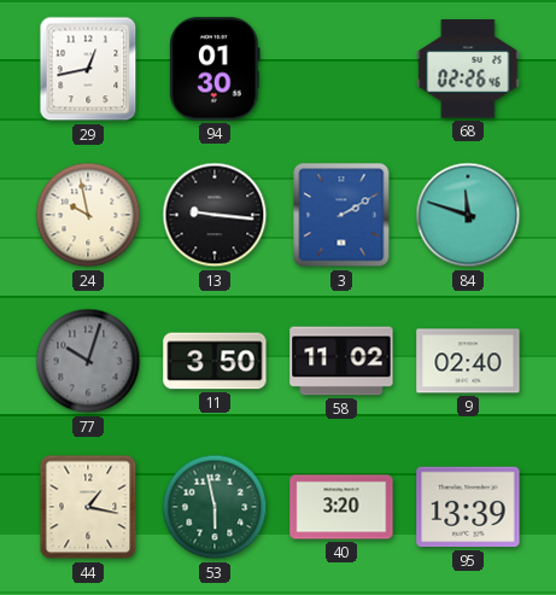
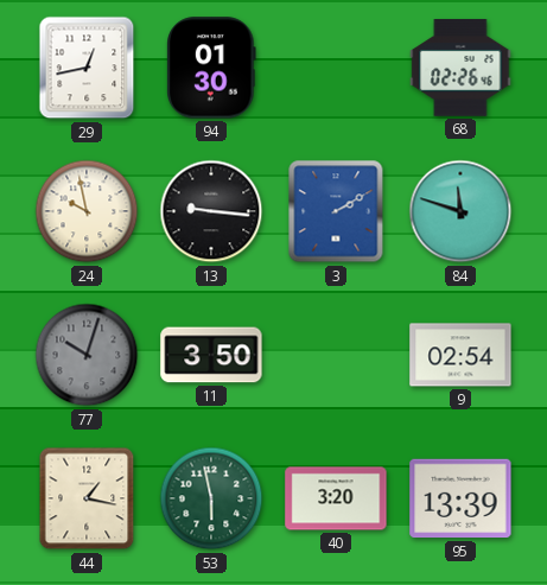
58: 11:02 -> none (341, 361)
9: 02:40 -> 02:54 (460, 355)
